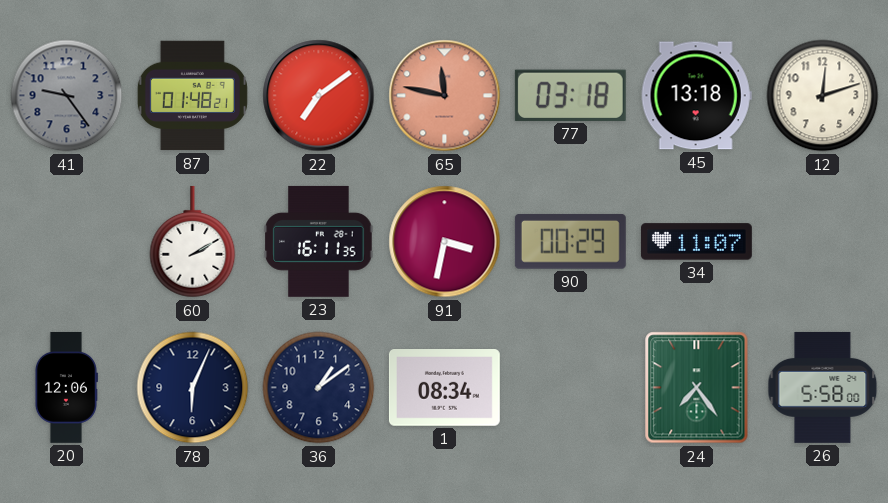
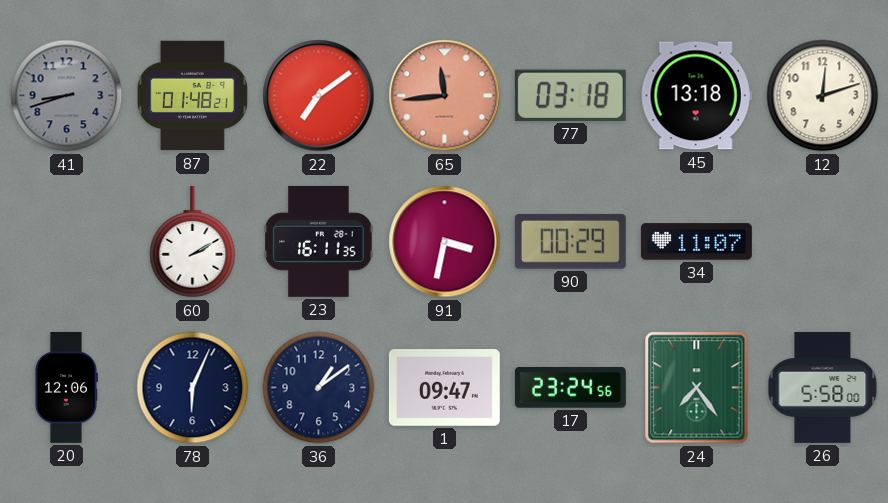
41: 9:24 -> 8:42 (67, 96)
65: 11:47 -> 11:44 (445, 96)
1: 08:34 -> 09:47 (444, 388)
17: none -> 23:24 (570, 388)
